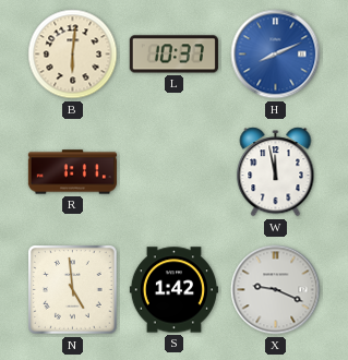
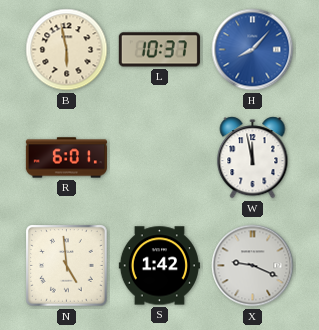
B: 6:01 -> 5:58 (67, 50)
H: 8:11 -> 8:07 (253, 50)
R: 1:11 -> 6:01 (66, 158)
